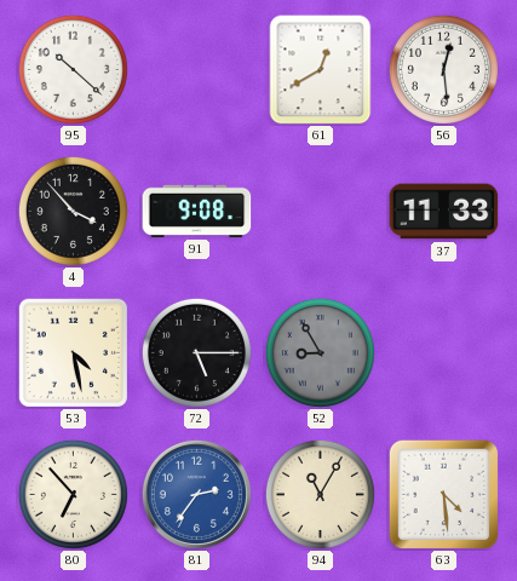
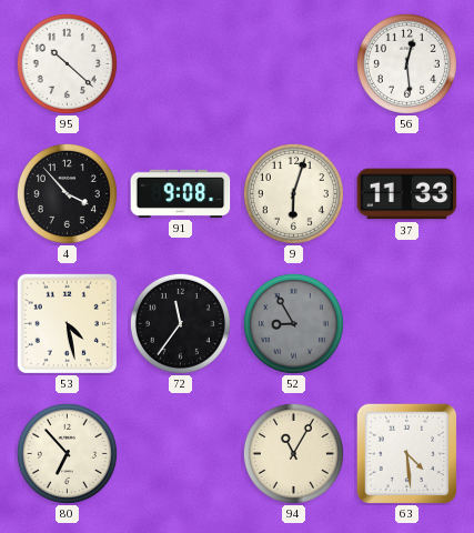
61: 12:40 -> none (321, 70)
9: none -> 6:03 (293, 193)
72: 5:15 -> 11:36 (180, 323)
81: 2:36 -> none (196, 494)
